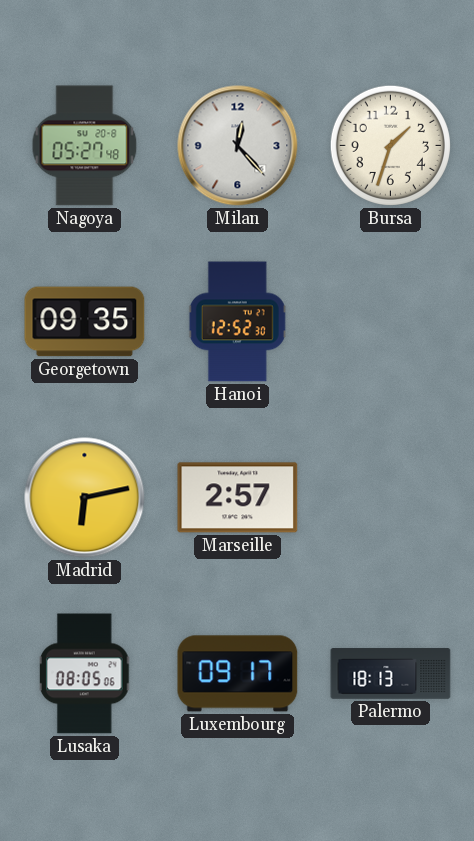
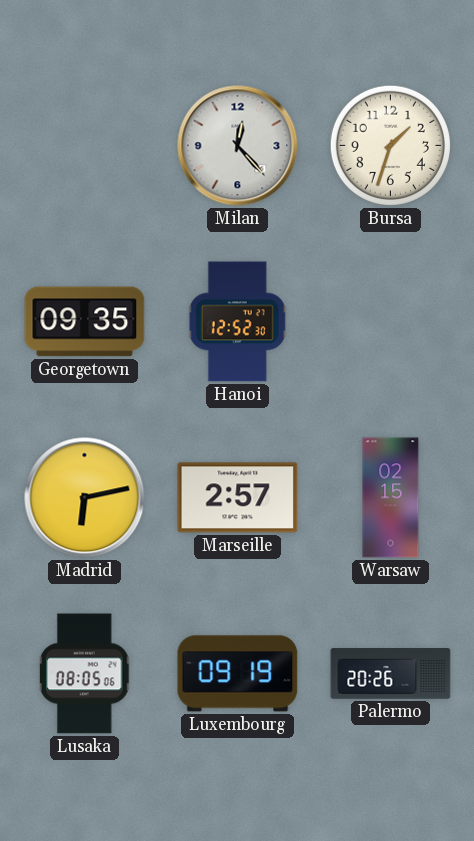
Nagoya: 05:27 -> none (85, 146)
Warsaw: none -> 02:15 (391, 498)
Luxembourg: 09:17 -> 09:19 (238, 674)
Palermo: 18:13 -> 20:26 (391, 674)
